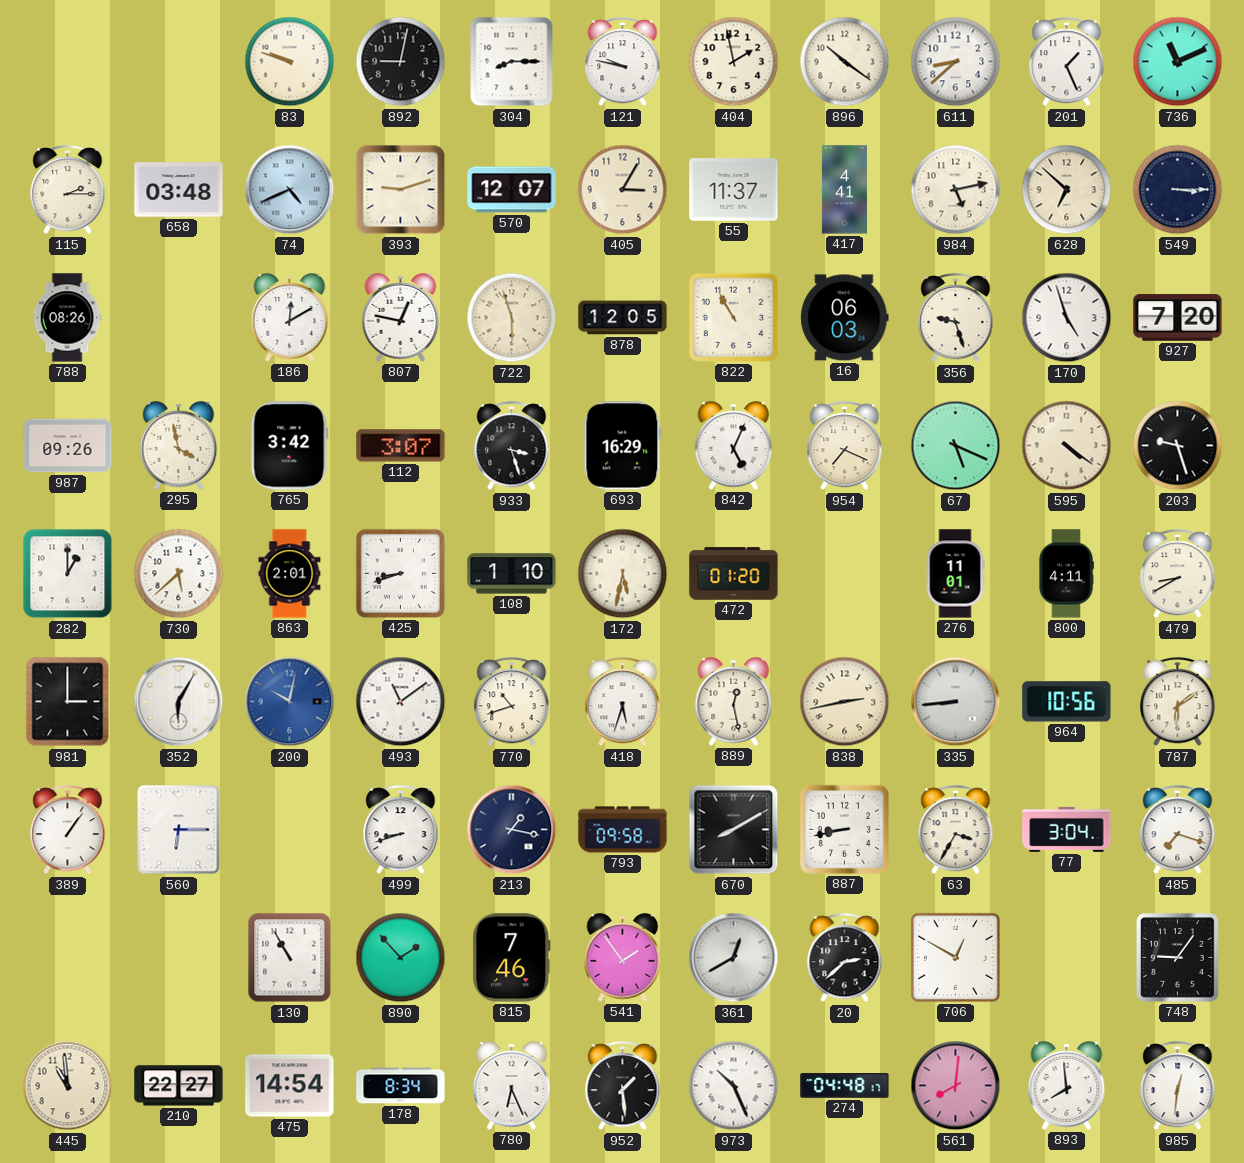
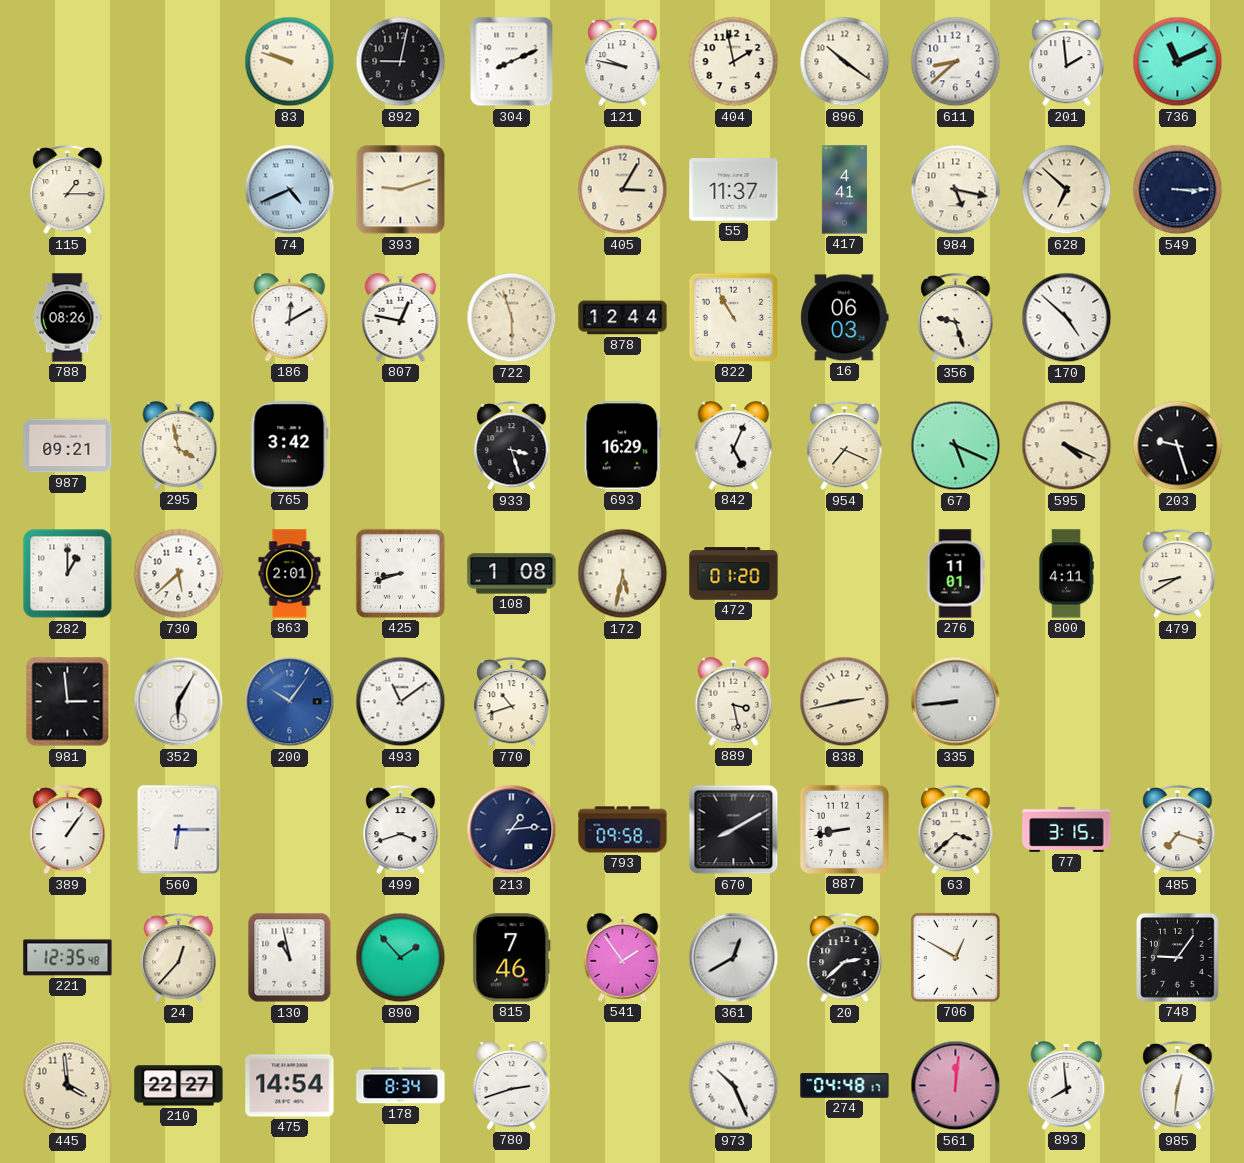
304: 8:15 -> 8:11 (512, 62)
201: 1:26 -> 1:59 (1067, 63)
115: 2:15 -> 1:15 (68, 191)
658: 03:48 -> none (179, 190)
570: 12:07 -> none (512, 190)
984: 5:13 -> 5:17 (956, 190)
878: 12:05 -> 12:44 (623, 318)
170: 4:57 -> 4:52 (1067, 318)
927: 7:20 -> none (1178, 318)
987: 09:26 -> 09:21 (68, 446)
112: 3:07 -> none (401, 446)
595: 4:21 -> 4:19 (1067, 446)
108: 1:10 -> 1:08 (512, 574)
981: 3:00 -> 2:59 (68, 702)
200: 10:02 -> 10:06 (290, 702)
418: 5:33 -> none (623, 703)
889: 12:28 -> 3:28 (734, 702)
964: 10:56 -> none (1067, 702)
787: 6:09 -> none (1178, 703)
499: 8:42 -> 3:42 (401, 831)
213: 1:17 -> 1:14 (512, 830)
63: 3:35 -> 3:38 (956, 831)
77: 3:04 -> 3:15 (1067, 829)
221: none -> 12:35 (68, 958)
24: none -> 12:37 (179, 959)
130: 10:55 -> 10:58 (290, 958)
445: 10:59 -> 3:59 (68, 1086)
780: 6:26 -> 2:42 (512, 1086)
952: 1:29 -> none (623, 1087)
561: 8:01 -> 12:01 (956, 1086)
